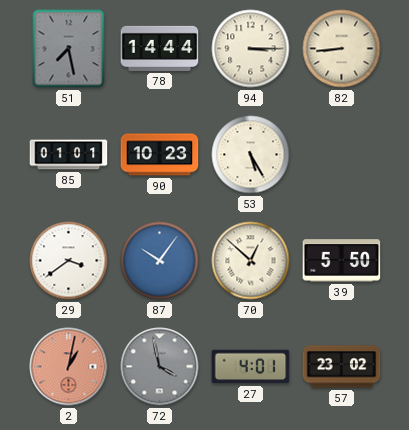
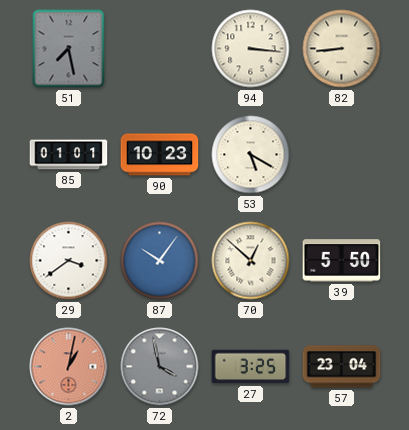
78: 14:44 -> none (160, 48)
94: 3:15 -> 3:16 (251, 49)
53: 5:25 -> 5:20 (251, 155)
27: 4:01 -> 3:25 (251, 367)
57: 23:02 -> 23:04 (342, 367)
